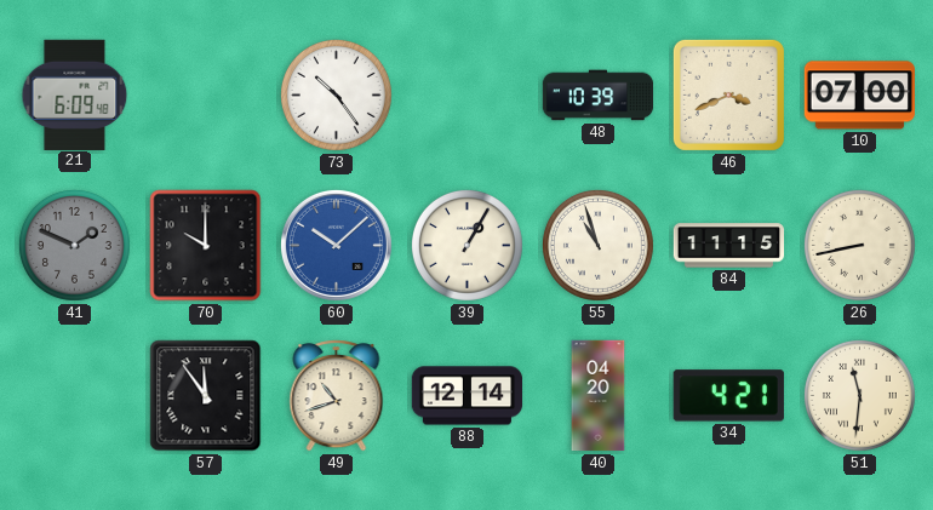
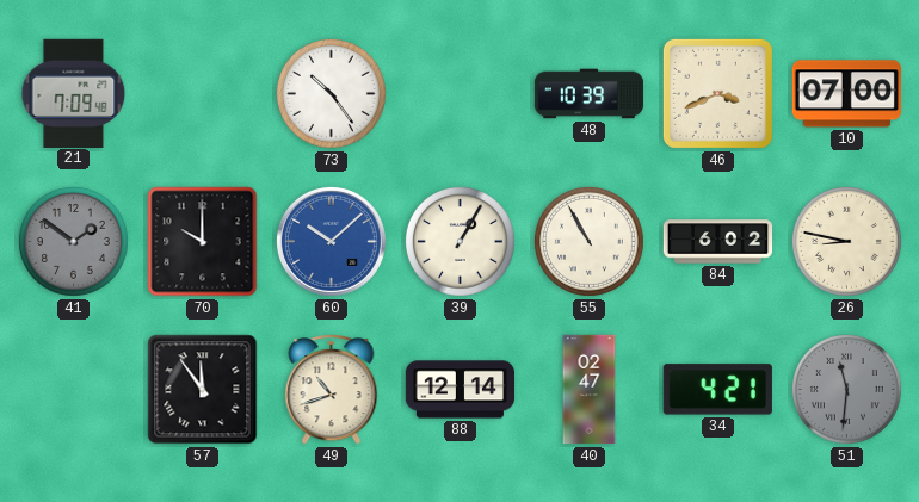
21: 6:09 -> 7:09 (74, 93)
41: 1:49 -> 1:51 (73, 241)
55: 10:57 -> 10:55 (588, 241)
84: 11:15 -> 6:02 (718, 242)
26: 8:43 -> 8:47 (846, 241)
40: 04:20 -> 02:47 (590, 390)
51 dial: cream -> grey (846, 389)
